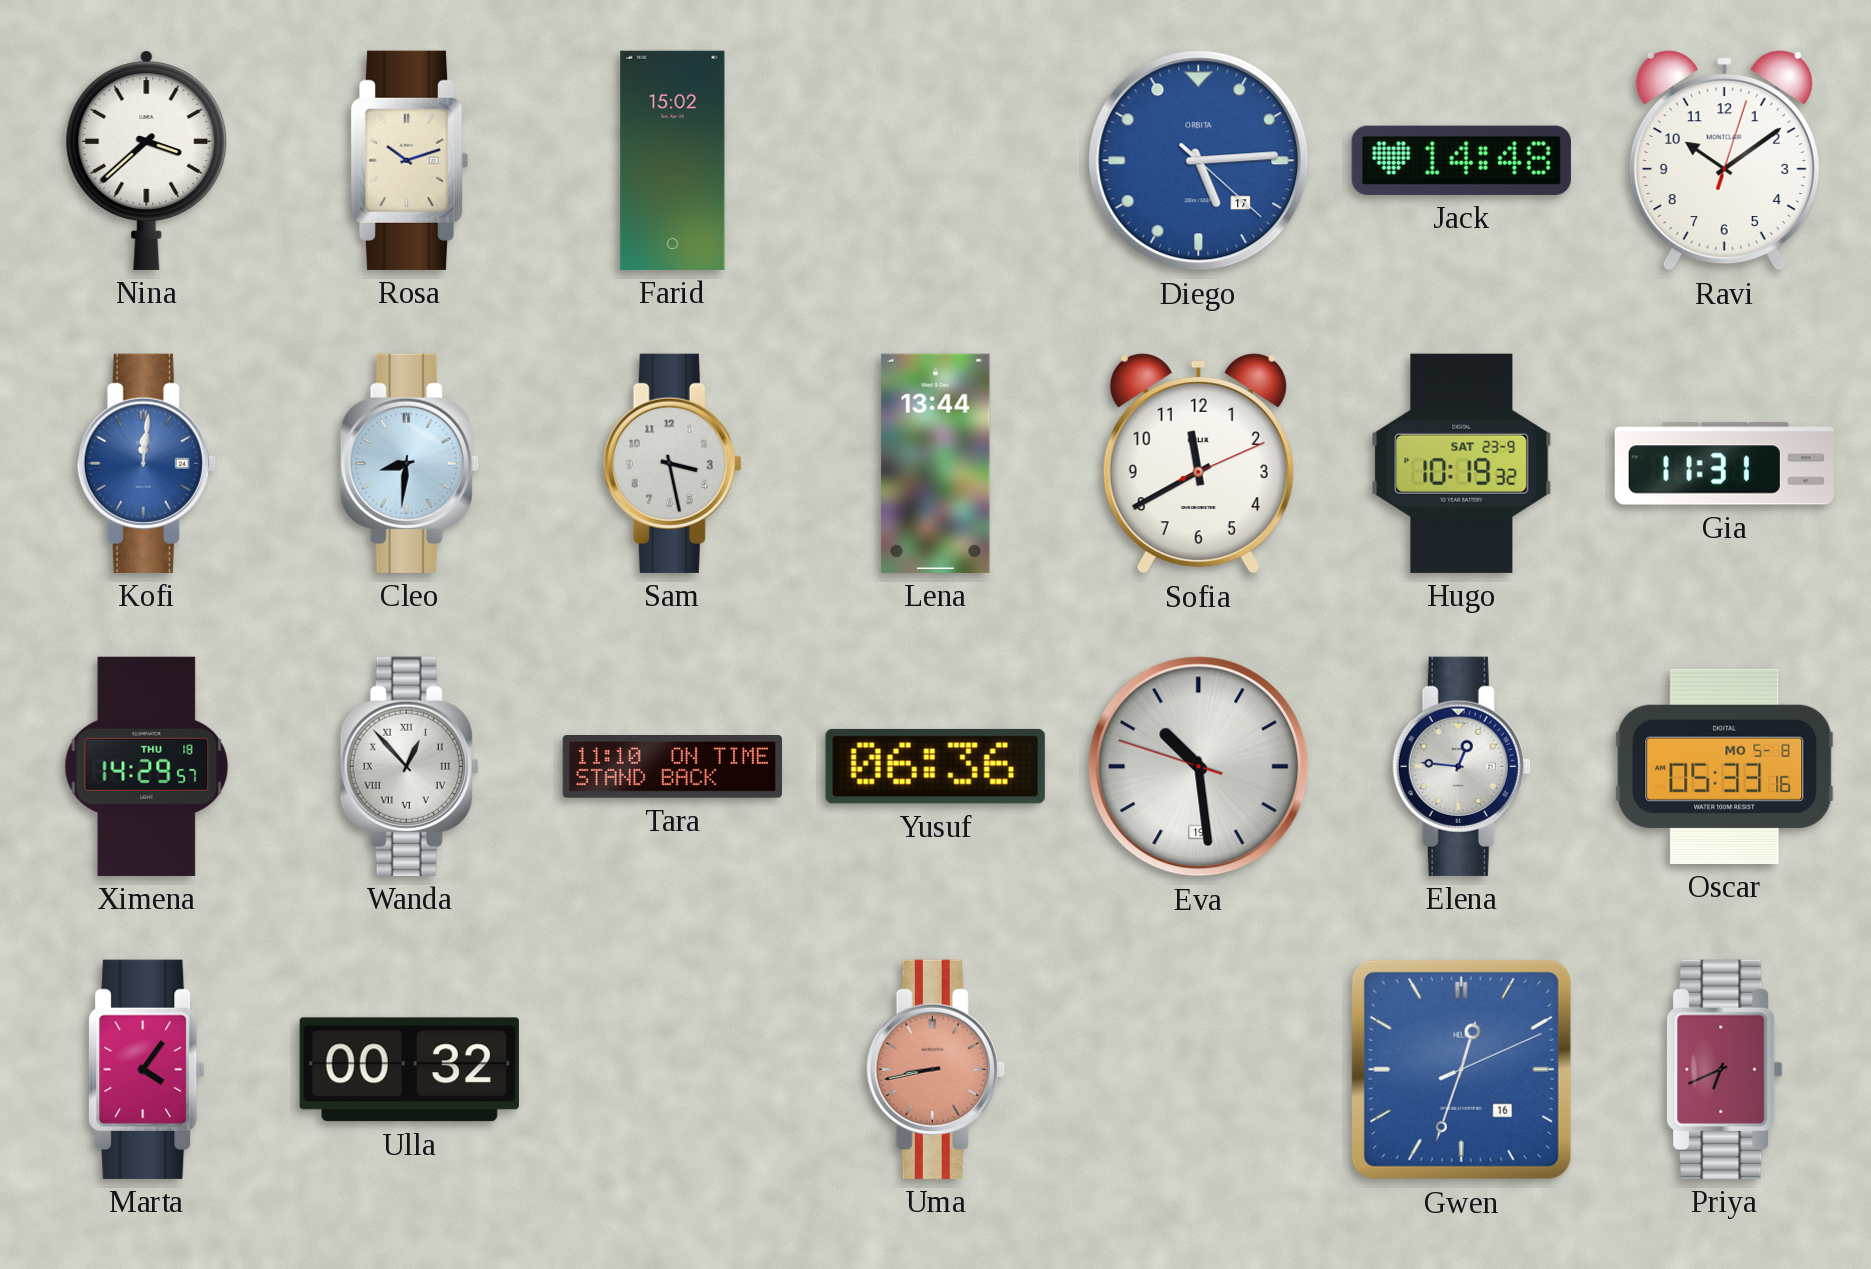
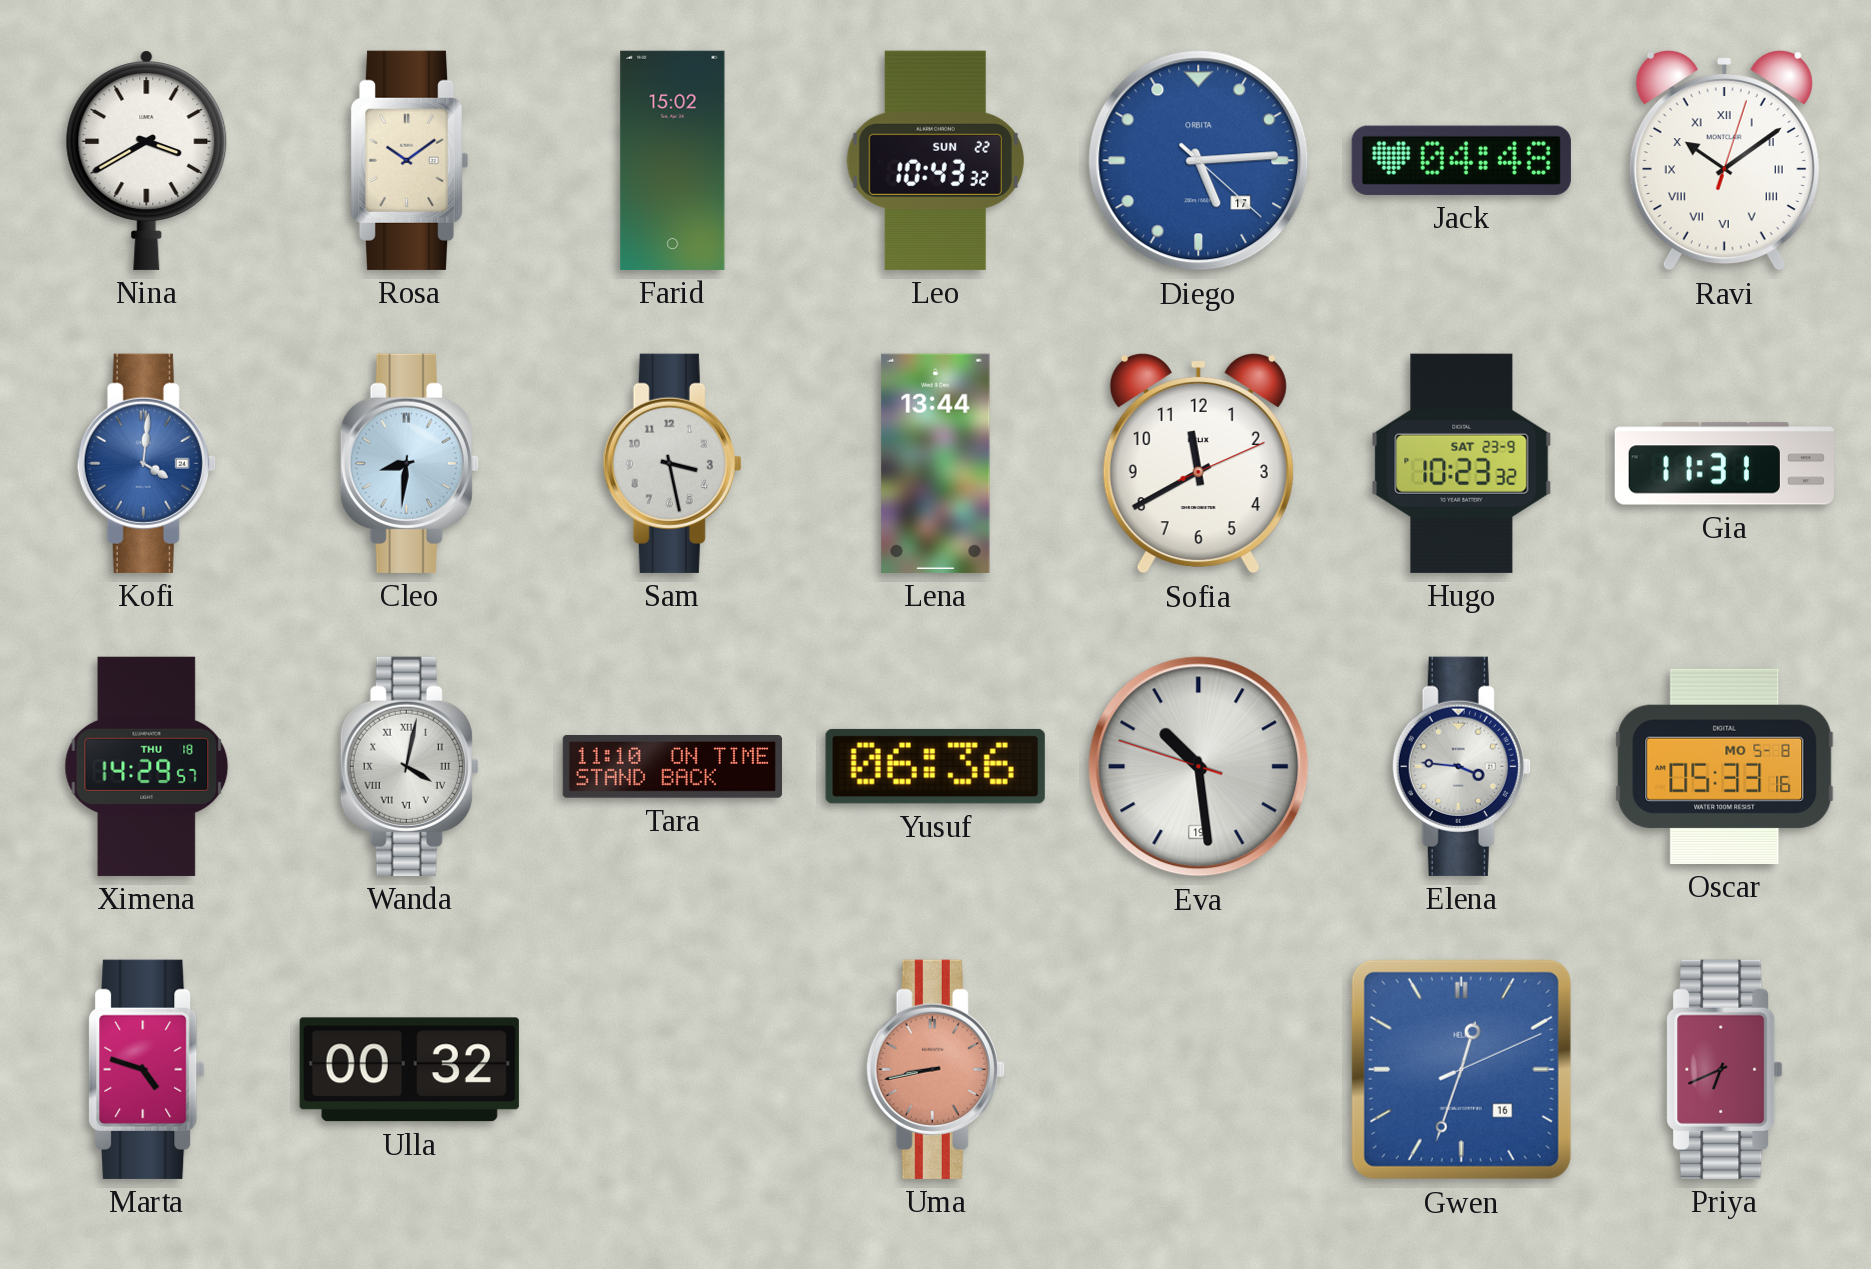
Nina: 3:38 -> 3:40 (147, 160)
Rosa: 10:12 -> 10:09 (409, 160)
Leo: none -> 10:43 (935, 160)
Jack: 14:48 -> 04:48 (1461, 160)
Ravi numerals: Arabic -> Roman (1724, 161)
Kofi: 12:01 -> 4:01 (146, 463)
Hugo: 10:19 -> 10:23 (1462, 463)
Wanda: 12:53 -> 4:02 (409, 766)
Elena: 12:46 -> 3:46 (1461, 766)
Marta: 4:06 -> 4:48 (147, 1069)
